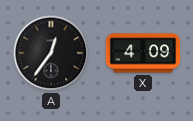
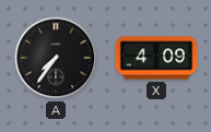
A: 12:36 -> 7:36 (56, 58)
